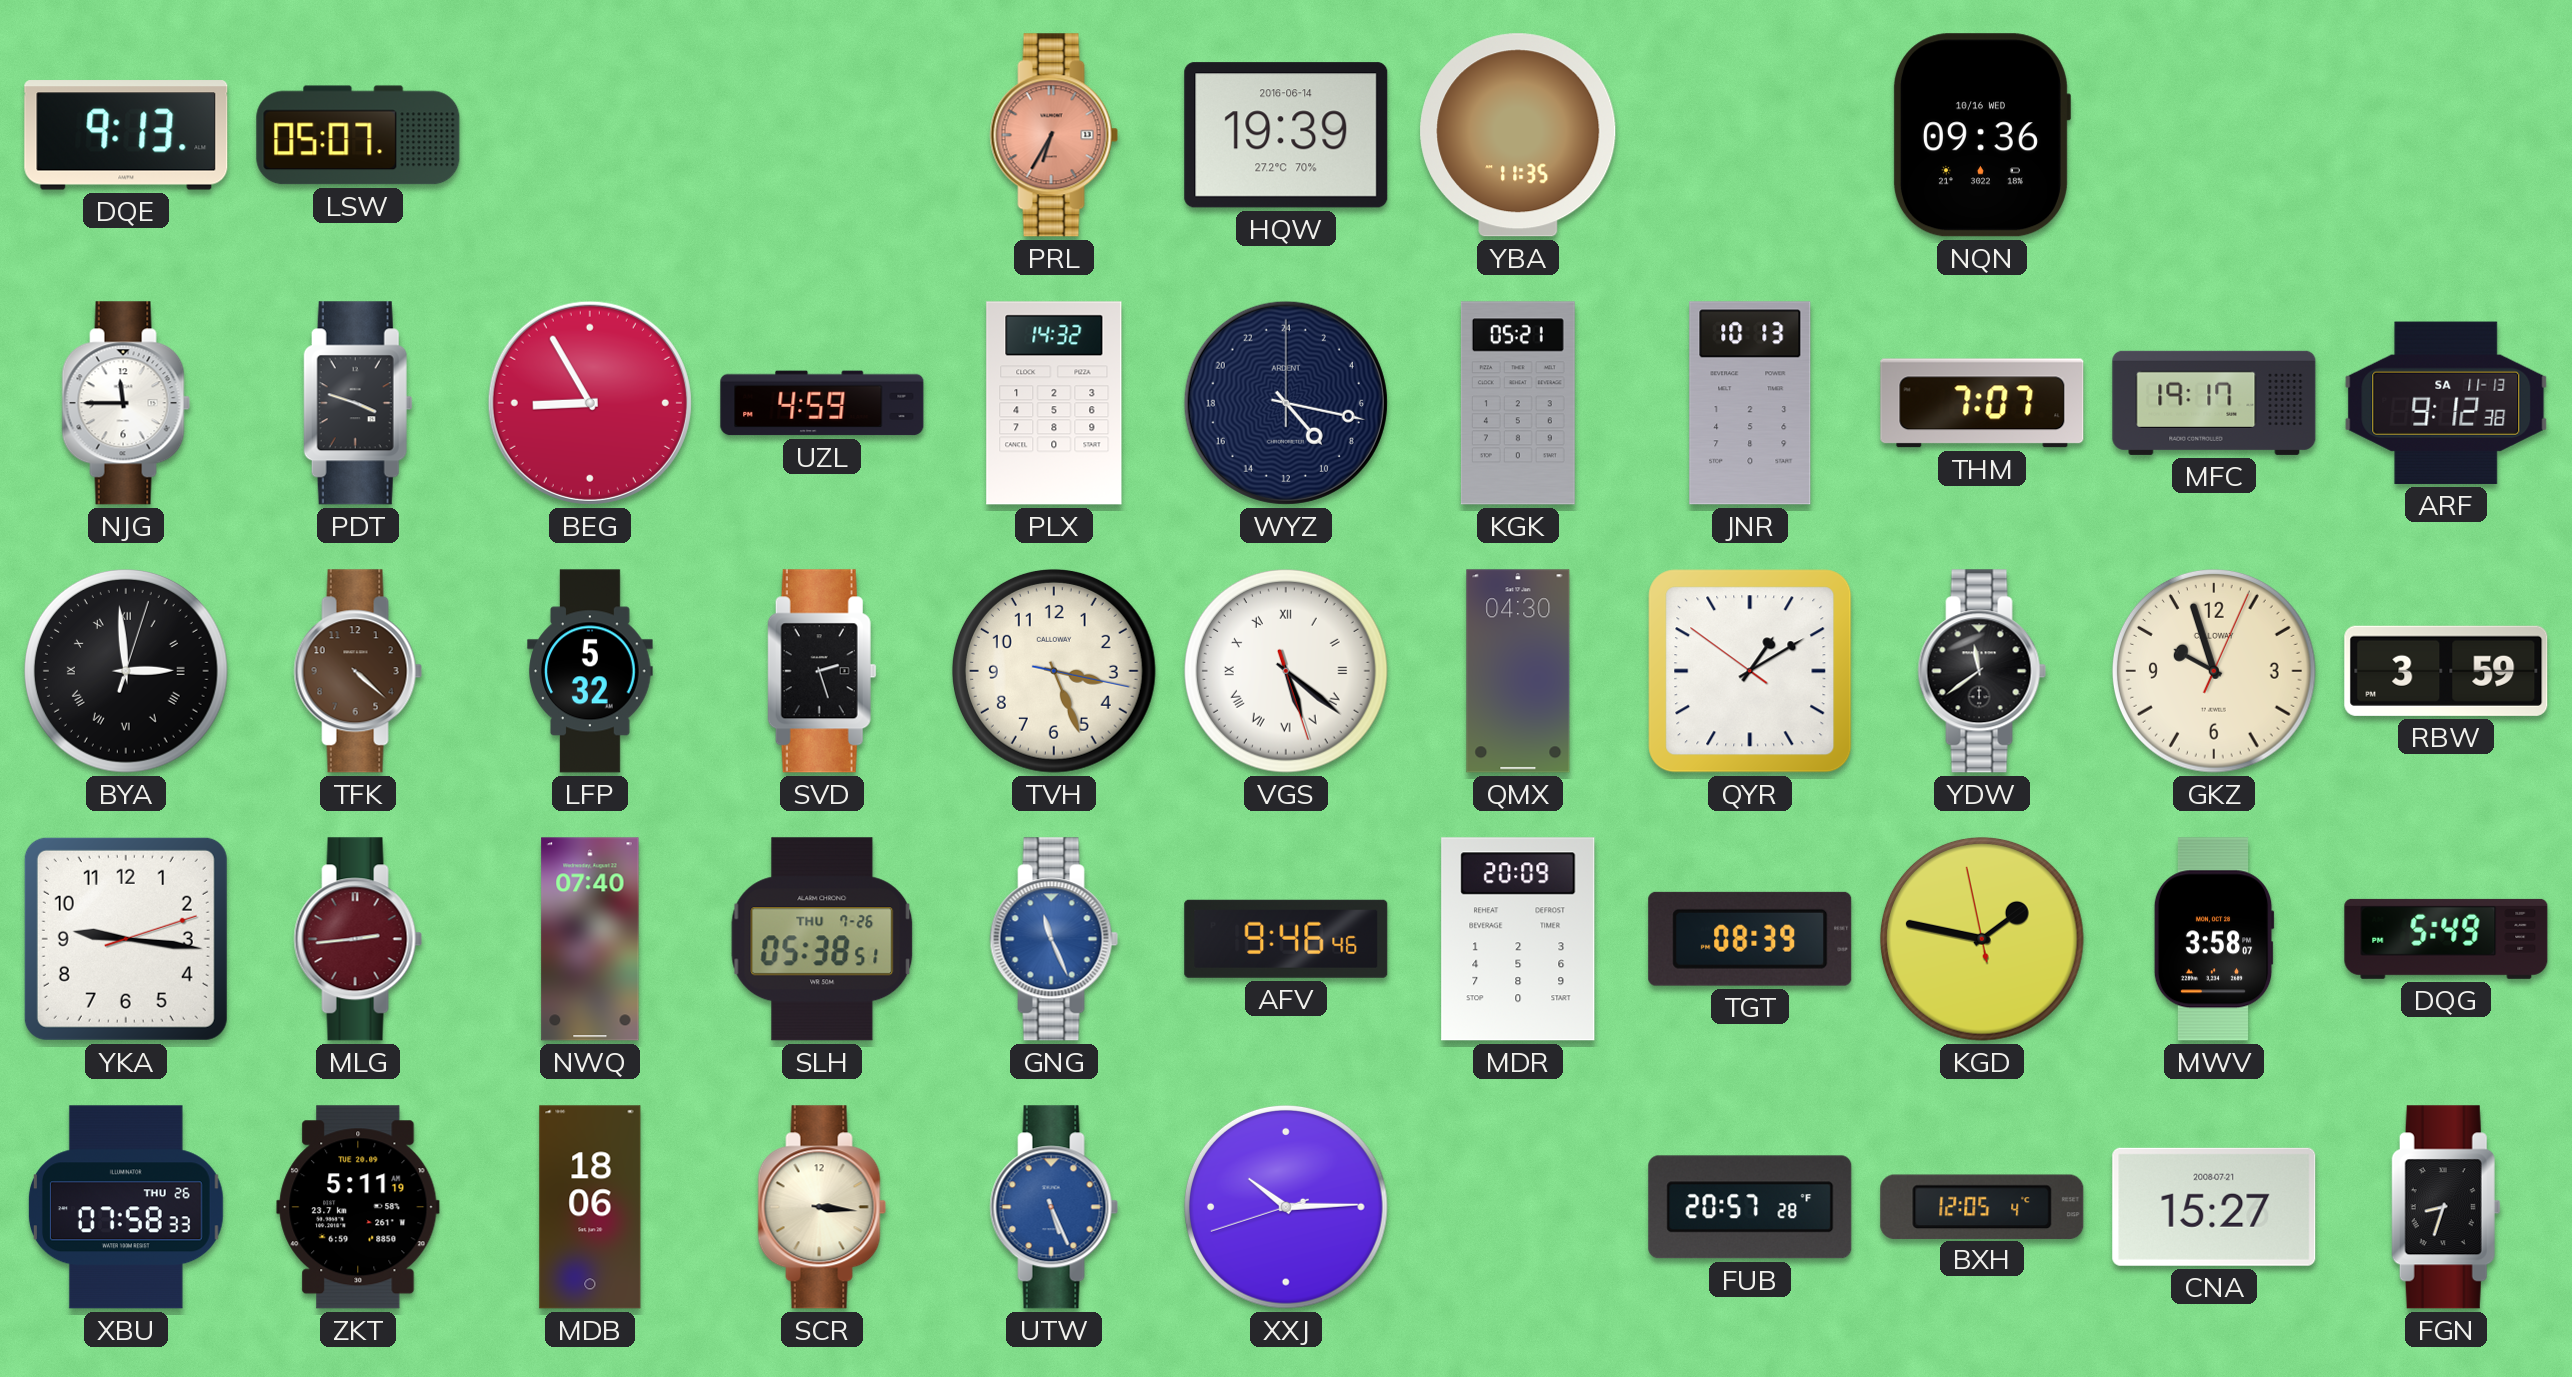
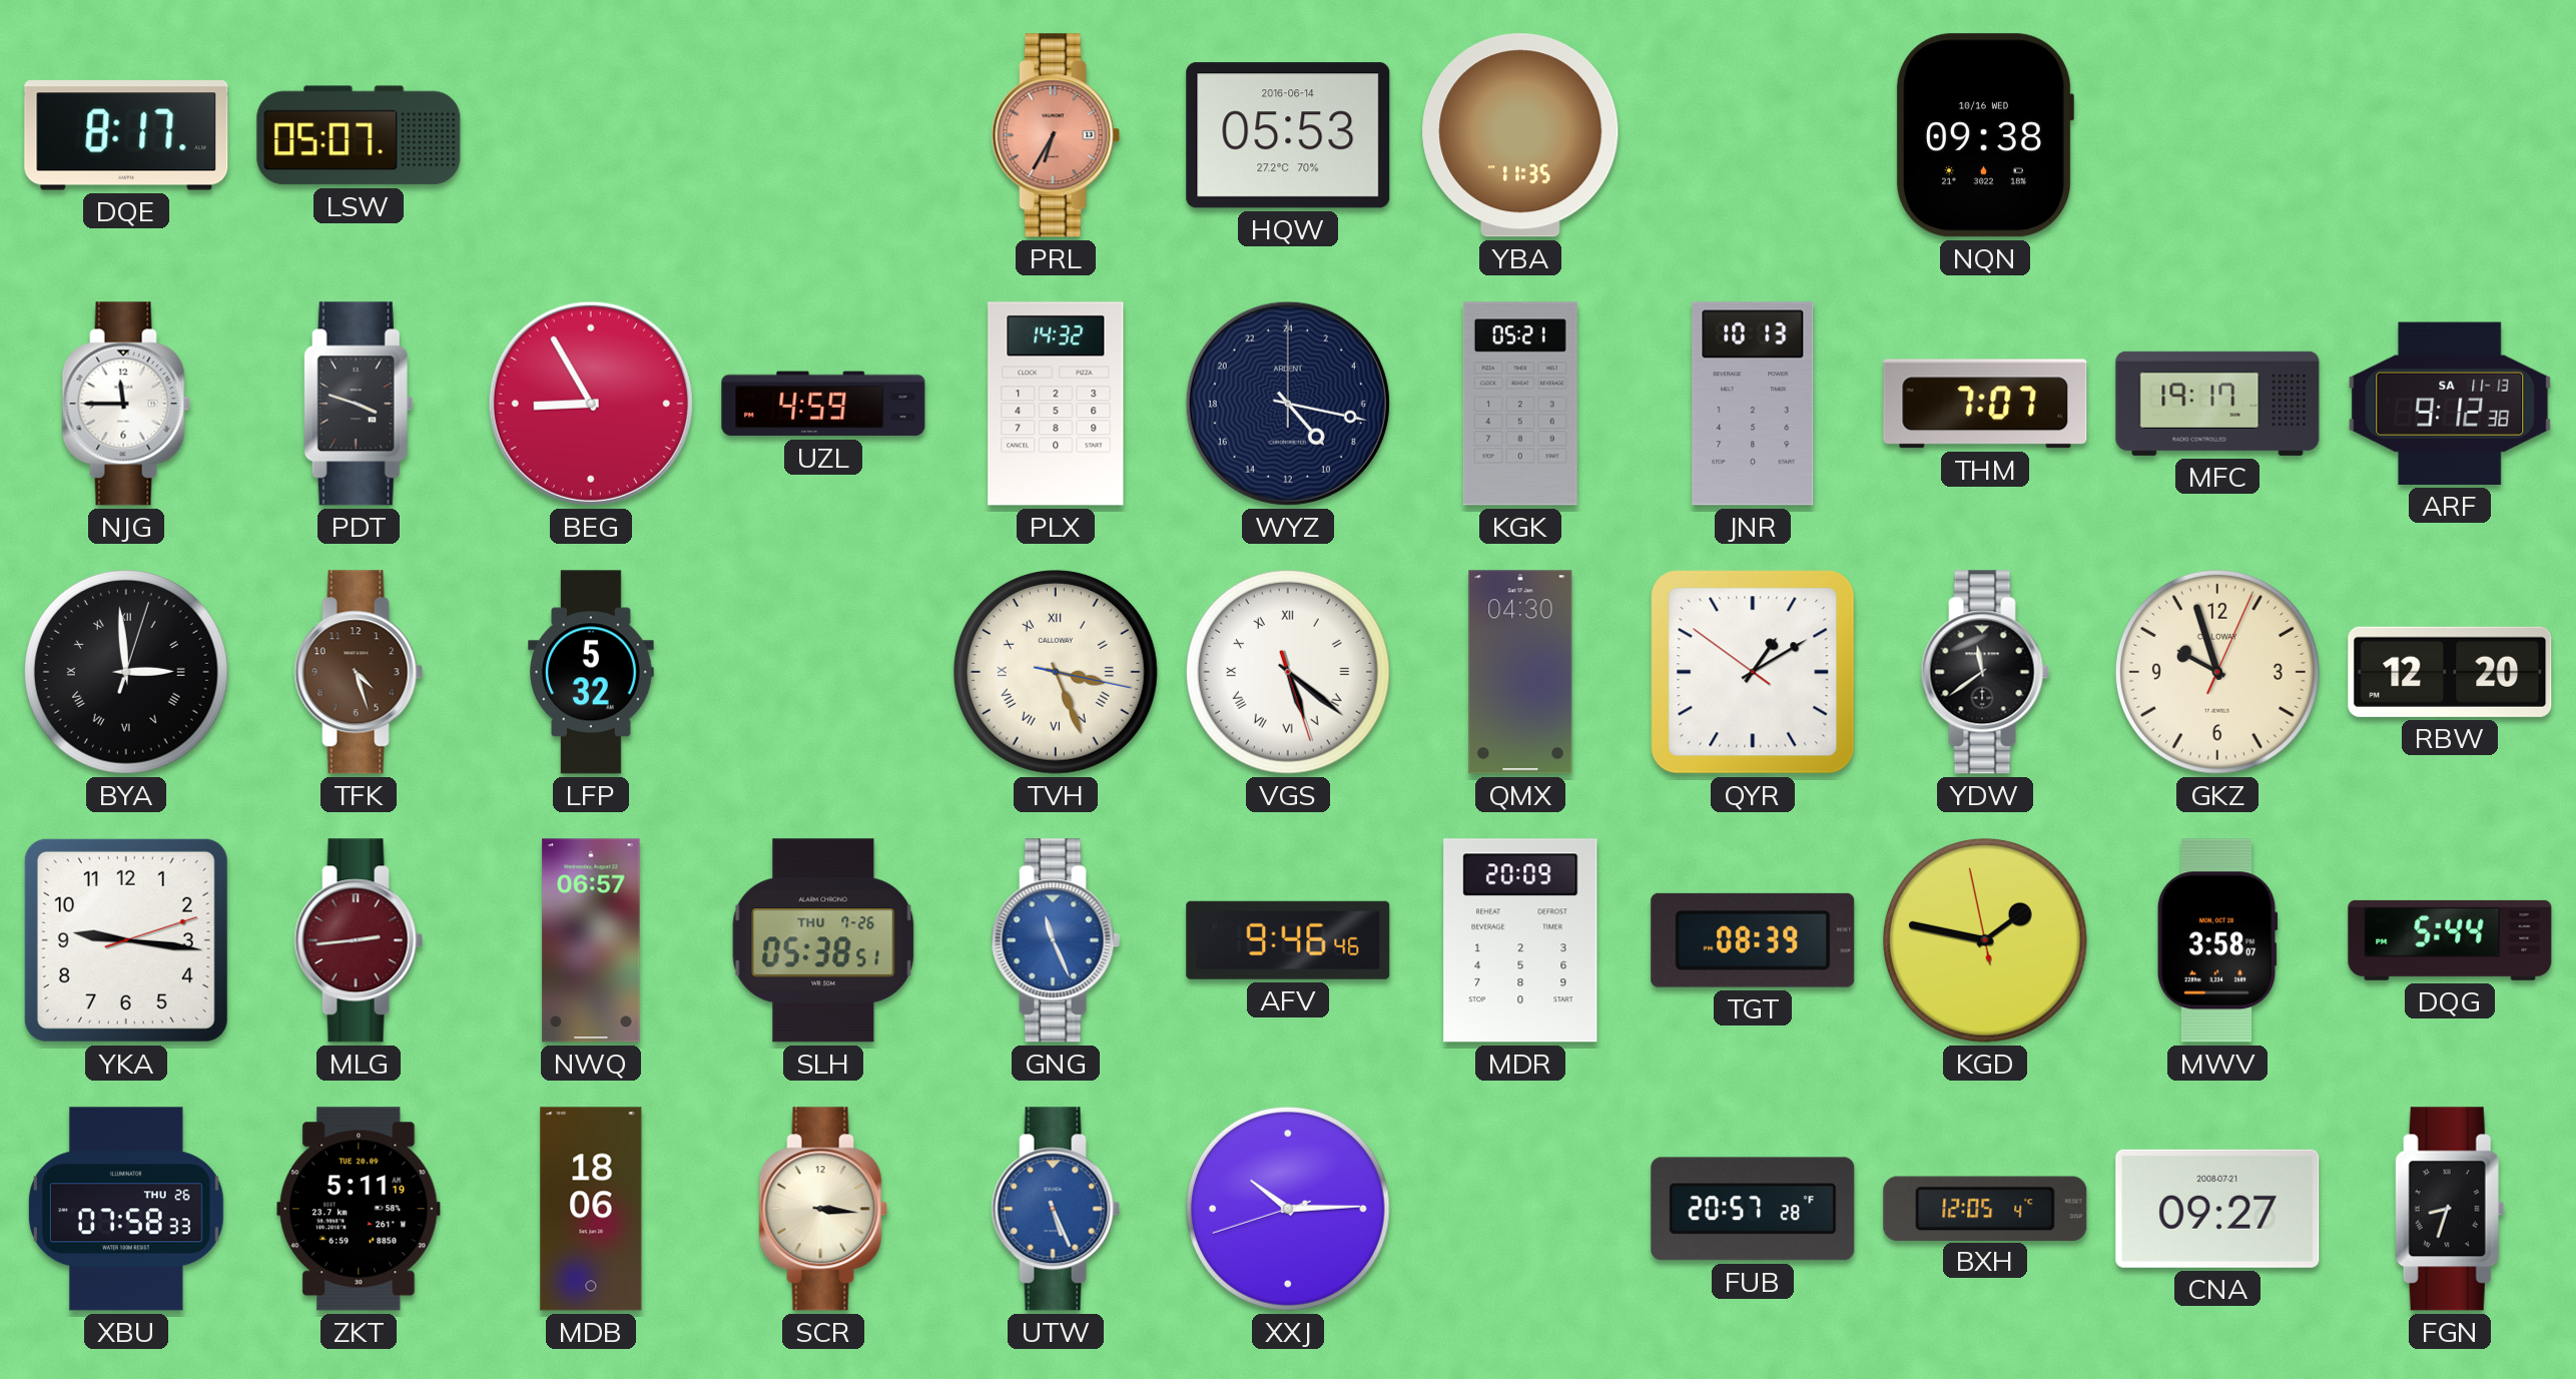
DQE: 9:13 -> 8:17 (126, 135)
HQW: 19:39 -> 05:53 (1288, 135)
NQN: 09:36 -> 09:38 (1984, 135)
TFK: 4:22 -> 4:27 (359, 672)
SVD: 2:27 -> none (822, 671)
TVH numerals: Arabic -> Roman (1056, 672)
RBW: 3:59 -> 12:20 (2450, 672)
NWQ: 07:40 -> 06:57 (591, 940)
DQG: 5:49 -> 5:44 (2450, 940)
CNA: 15:27 -> 09:27 (2217, 1209)
